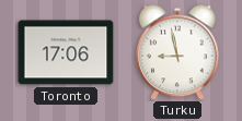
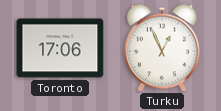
Turku: 8:58 -> 12:56 (162, 48)
